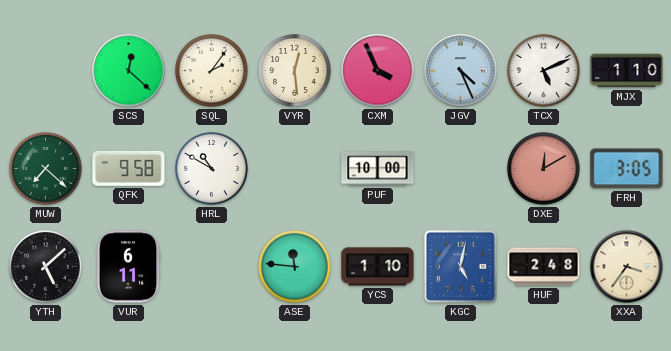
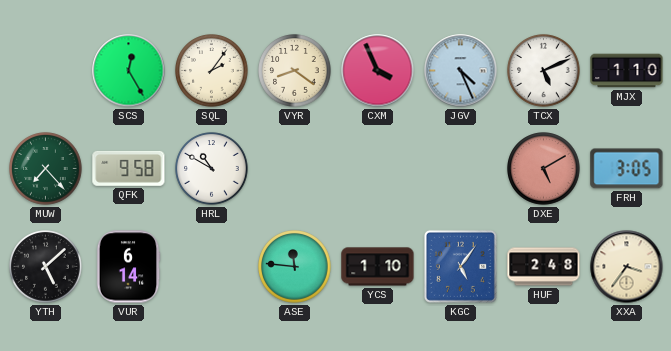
SCS: 12:22 -> 12:25 (129, 71)
VYR: 12:29 -> 8:21 (295, 71)
MUW: 7:22 -> 7:23 (46, 169)
PUF: 10:00 -> none (378, 169)
DXE: 12:10 -> 5:10 (544, 169)
VUR: 6:11 -> 6:14 (128, 267)
KGC: 5:02 -> 5:06 (460, 266)
